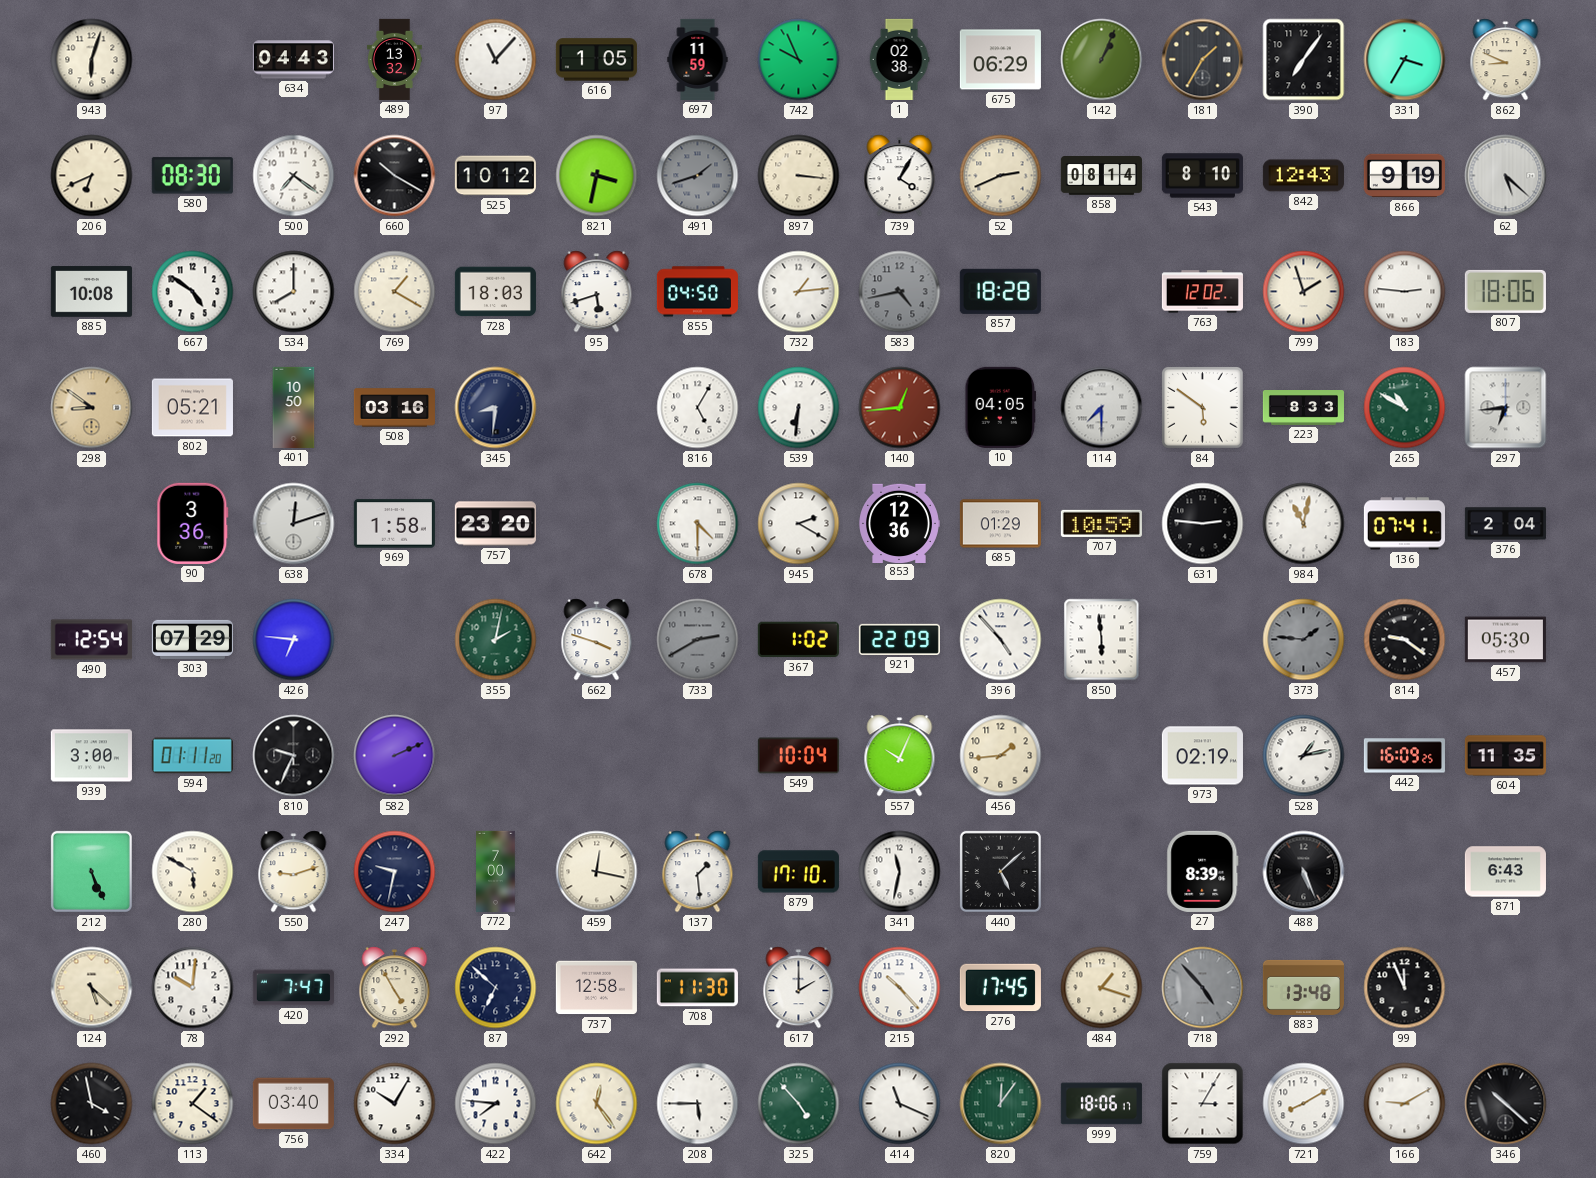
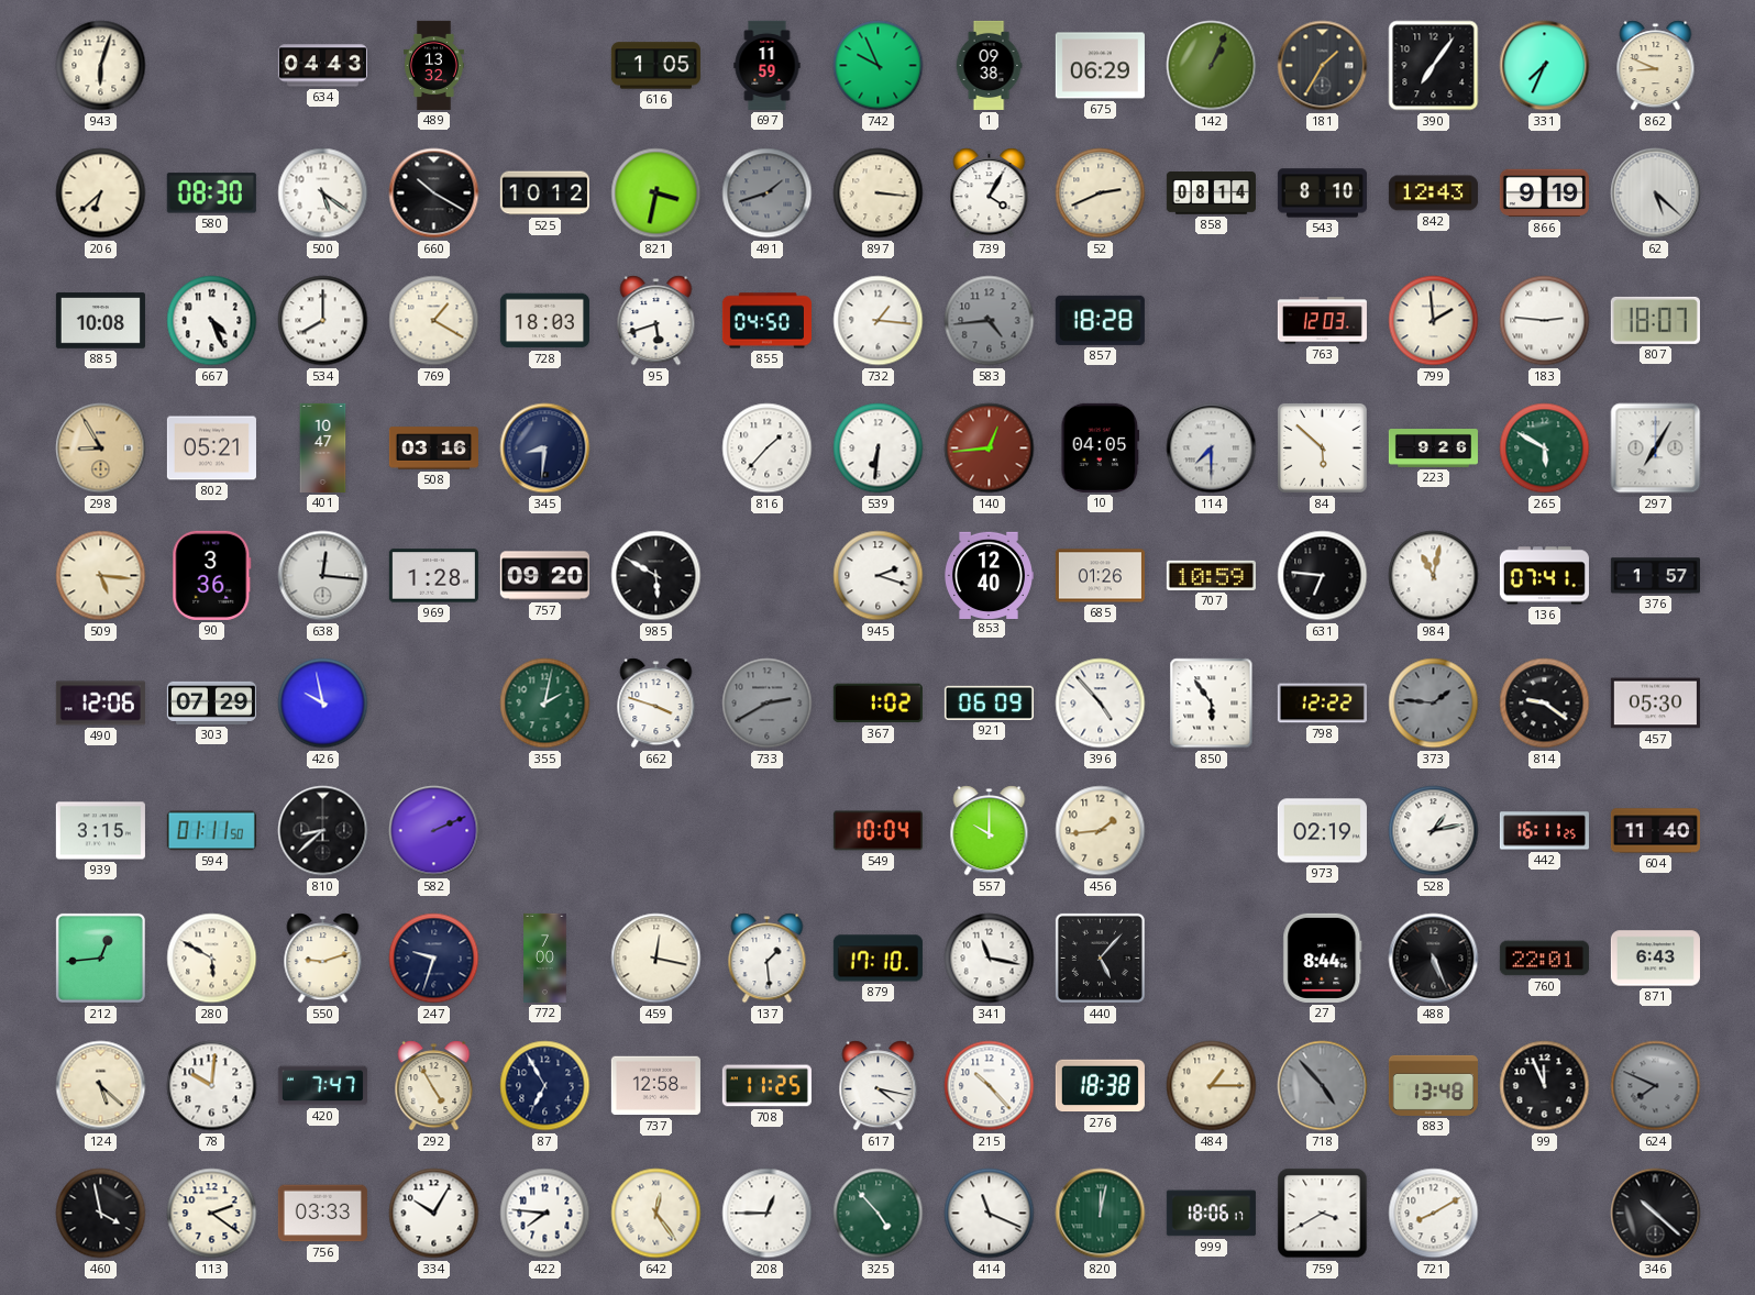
97: 11:07 -> none (496, 60)
1: 02:38 -> 09:38 (989, 65)
331: 3:35 -> 7:34 (1545, 66)
206: 6:41 -> 6:38 (101, 193)
500: 7:21 -> 5:21 (323, 193)
667: 4:51 -> 4:26 (212, 321)
732: 1:14 -> 1:16 (879, 321)
583: 4:43 -> 4:44 (990, 321)
763: 12:02 -> 12:03 (1322, 321)
799: 1:57 -> 1:59 (1434, 321)
807: 18:06 -> 18:07 (1655, 320)
298: 8:51 -> 8:55 (101, 449)
401: 10:50 -> 10:47 (323, 447)
816: 5:05 -> 1:37 (768, 449)
84: 5:51 -> 5:52 (1323, 449)
223: 8:33 -> 9:26 (1433, 449)
265: 10:50 -> 5:50 (1545, 449)
297: 6:44 -> 7:05 (1656, 449)
509: none -> 5:16 (101, 576)
638: 12:12 -> 12:16 (323, 576)
969: 1:58 -> 1:28 (433, 576)
757: 23:20 -> 09:20 (544, 576)
985: none -> 5:50 (656, 576)
678: 4:30 -> none (698, 524)
945: 2:20 -> 2:18 (879, 576)
853: 12:36 -> 12:40 (990, 575)
685: 01:29 -> 01:26 (1100, 576)
631: 2:46 -> 6:46 (1323, 576)
376: 2:04 -> 1:57 (1655, 576)
490: 12:54 -> 12:06 (100, 704)
426: 6:46 -> 9:58 (323, 704)
921: 22:09 -> 06:09 (989, 702)
850: 5:59 -> 5:54 (1212, 704)
798: none -> 12:22 (1322, 704)
939: 3:00 -> 3:15 (100, 831)
594: 01:11:20 -> 01:11:50 (211, 831)
810: 9:34 -> 8:38 (323, 831)
557: 10:04 -> 10:00 (990, 831)
442: 16:09 -> 16:11 (1544, 831)
604: 11:35 -> 11:40 (1655, 831)
212: 5:26 -> 12:44 (100, 958)
247: 9:32 -> 9:33 (434, 959)
341: 11:32 -> 11:17 (990, 959)
440: 5:08 -> 5:07 (1100, 958)
27: 8:39 -> 8:44 (1323, 958)
760: none -> 22:01 (1544, 959)
87: 6:52 -> 6:55 (545, 1086)
708: 11:30 -> 11:25 (766, 1086)
617: 2:00 -> 4:17 (879, 1086)
276: 17:45 -> 18:38 (1100, 1086)
484: 1:18 -> 1:15 (1212, 1086)
624: none -> 7:49 (1656, 1086)
113: 1:21 -> 2:21 (212, 1214)
756: 03:40 -> 03:33 (322, 1214)
208: 5:45 -> 12:45 (768, 1214)
820: 12:06 -> 12:02 (1101, 1214)
759: 3:05 -> 3:40 (1323, 1214)
166: 9:10 -> none (1405, 1104)
